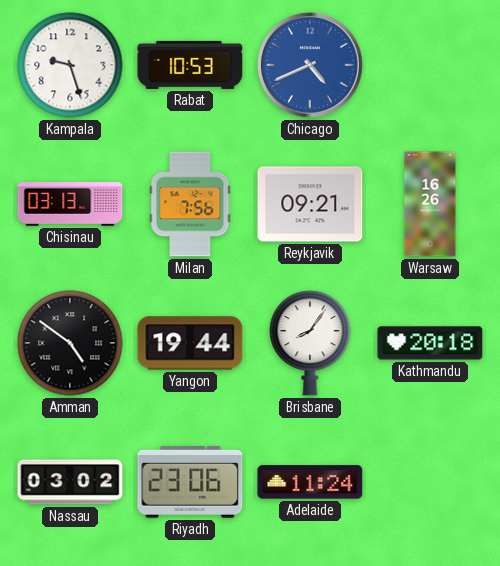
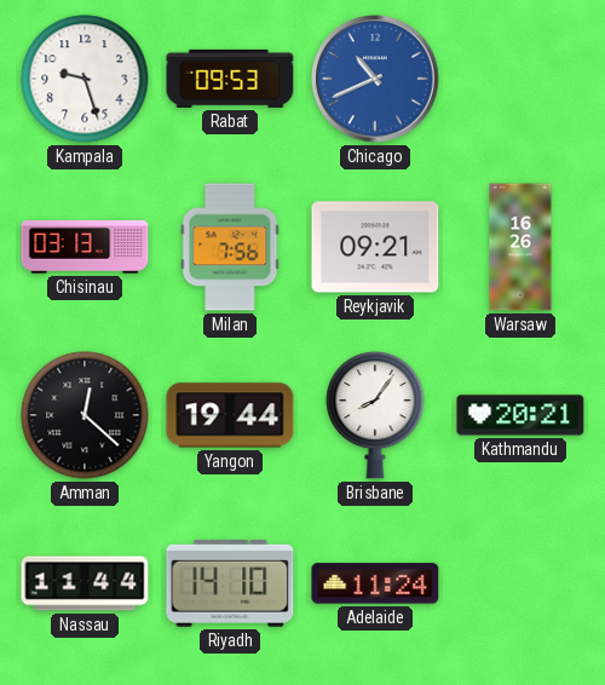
Rabat: 10:53 -> 09:53 (230, 79)
Chicago: 4:41 -> 10:41 (375, 79)
Amman: 4:51 -> 12:22 (85, 415)
Kathmandu: 20:18 -> 20:21 (520, 415)
Nassau: 03:02 -> 11:44 (85, 583)
Riyadh: 23:06 -> 14:10 (230, 585)
